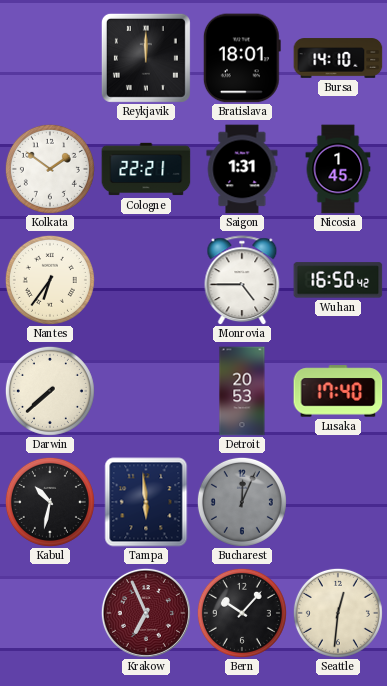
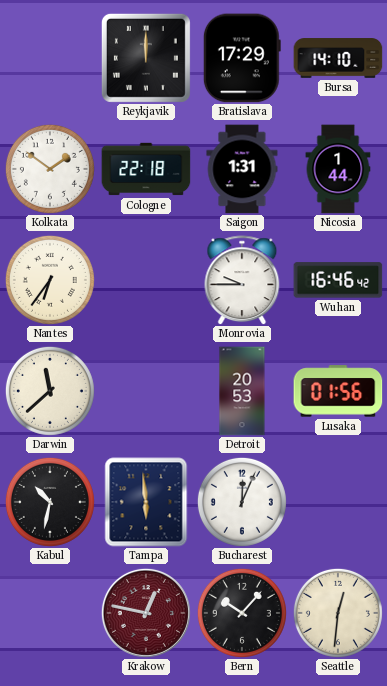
Bratislava: 18:01 -> 17:29 (242, 58)
Cologne: 22:21 -> 22:18 (146, 169)
Nicosia: 1:45 -> 1:44 (338, 169)
Monrovia: 4:45 -> 9:45 (242, 280)
Wuhan: 16:50 -> 16:46 (338, 280)
Darwin: 7:38 -> 11:38 (50, 391)
Lusaka: 17:40 -> 01:56 (338, 391)
Bucharest dial: grey -> white (242, 502)
Krakow: 6:56 -> 12:47 (146, 613)
